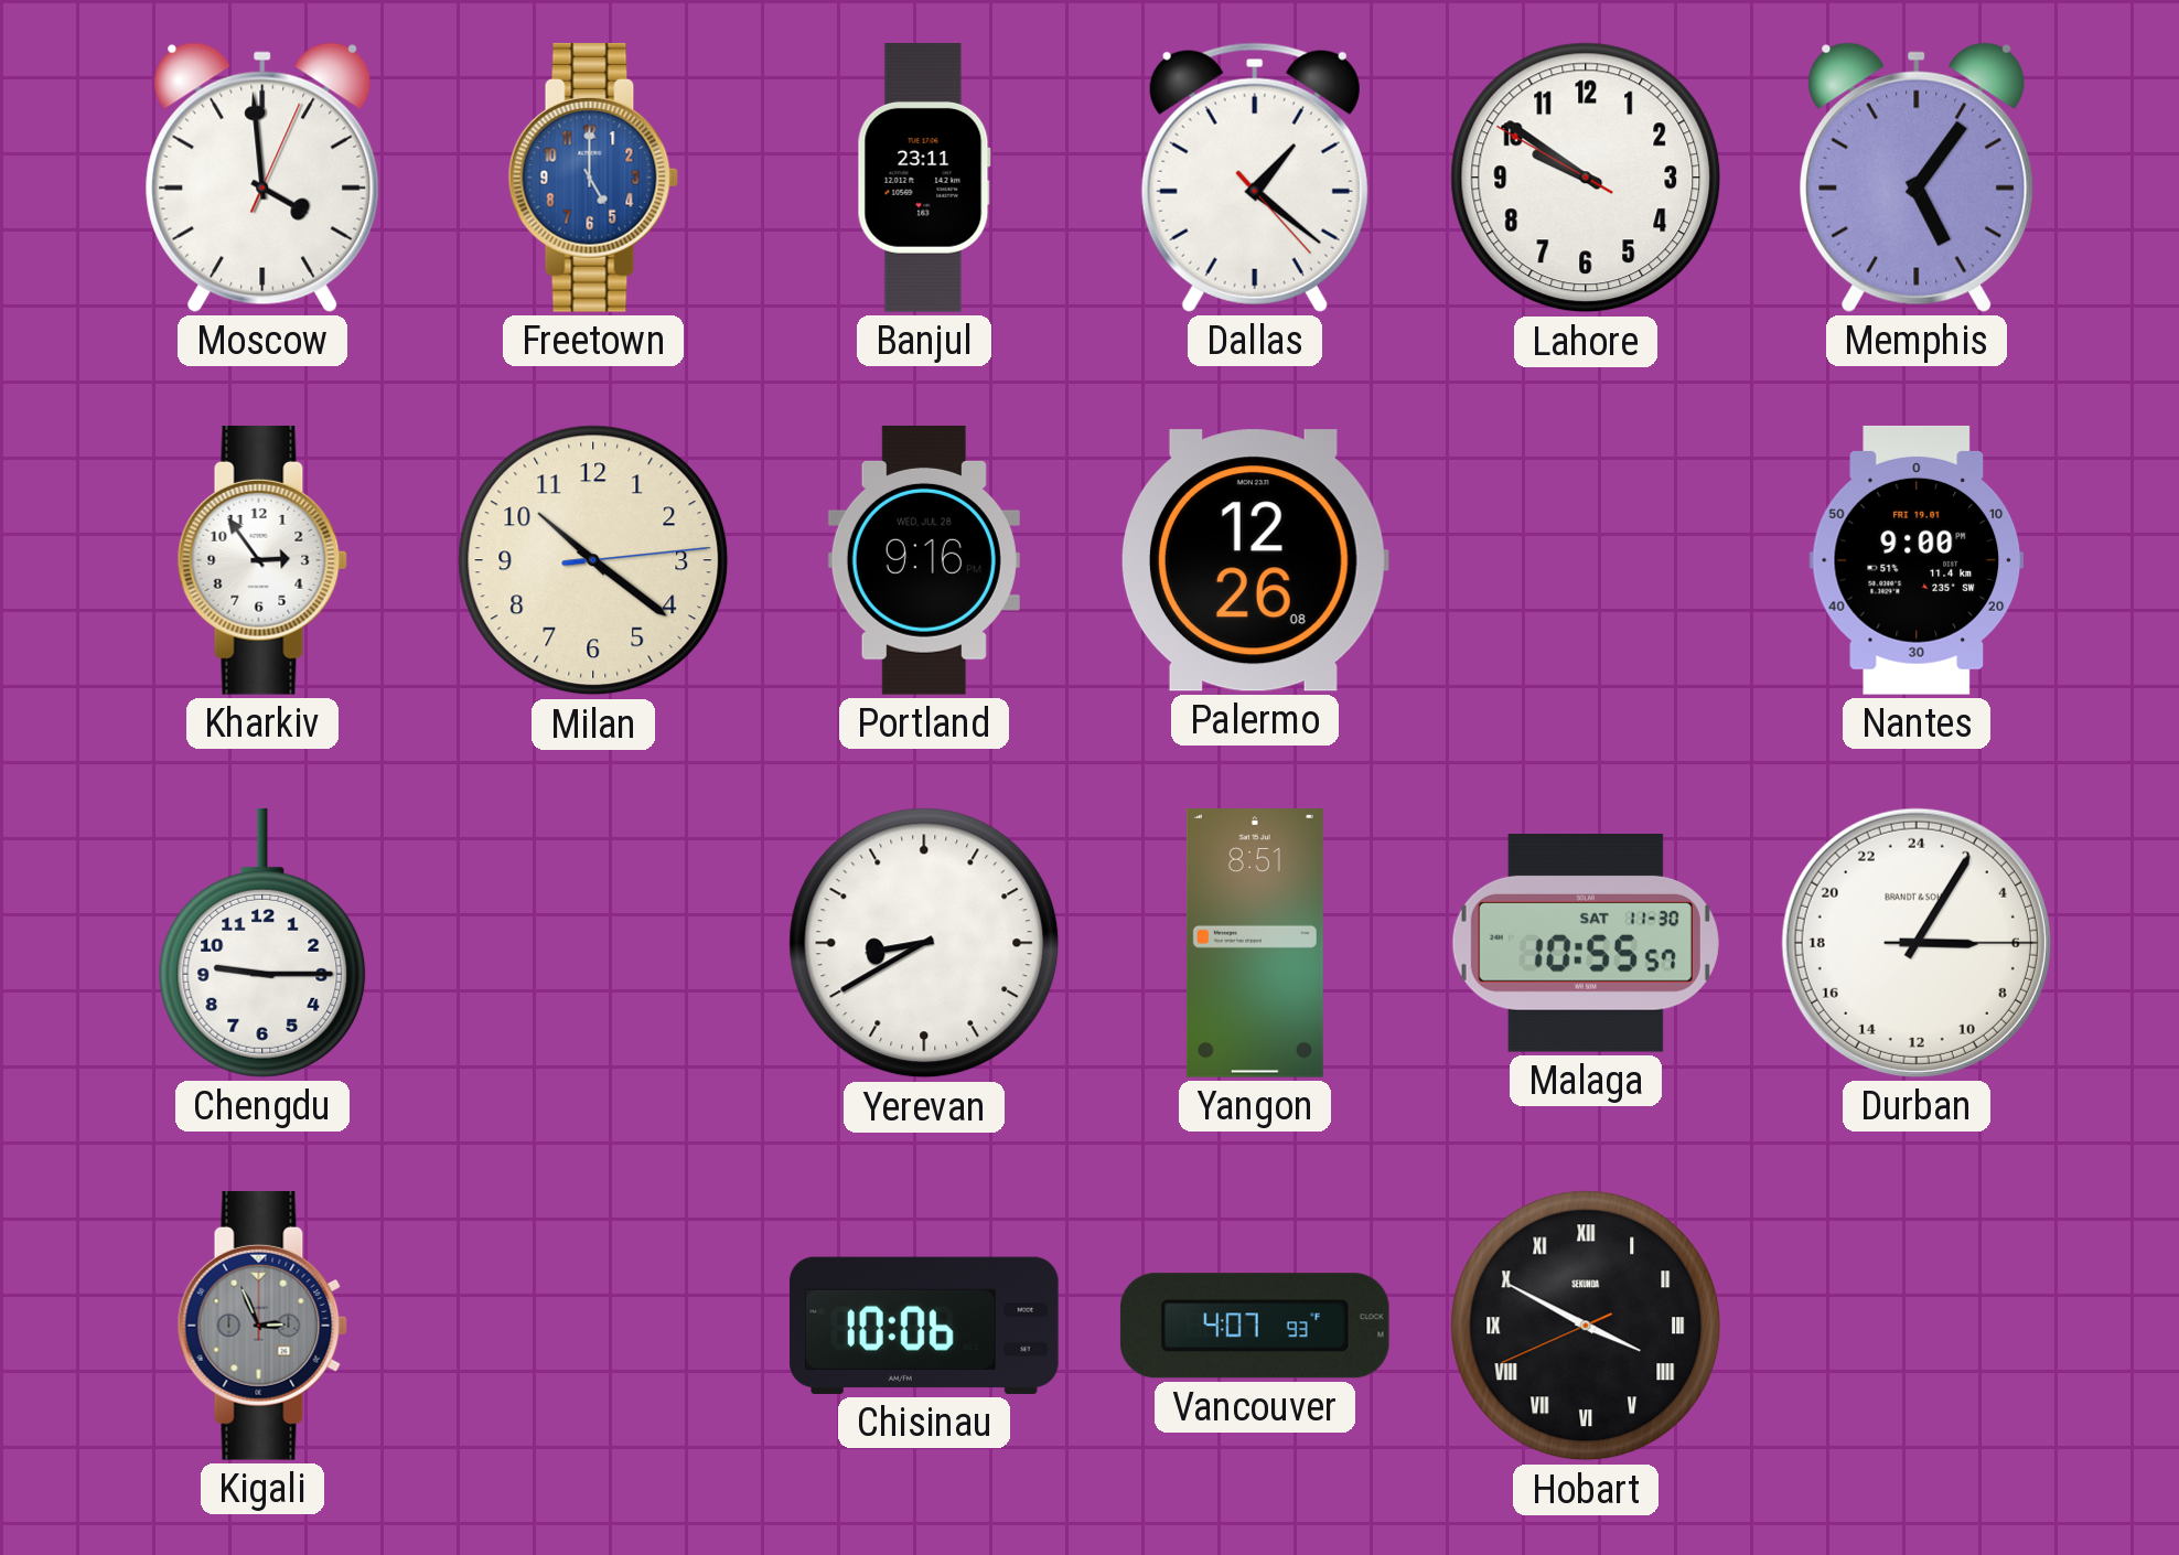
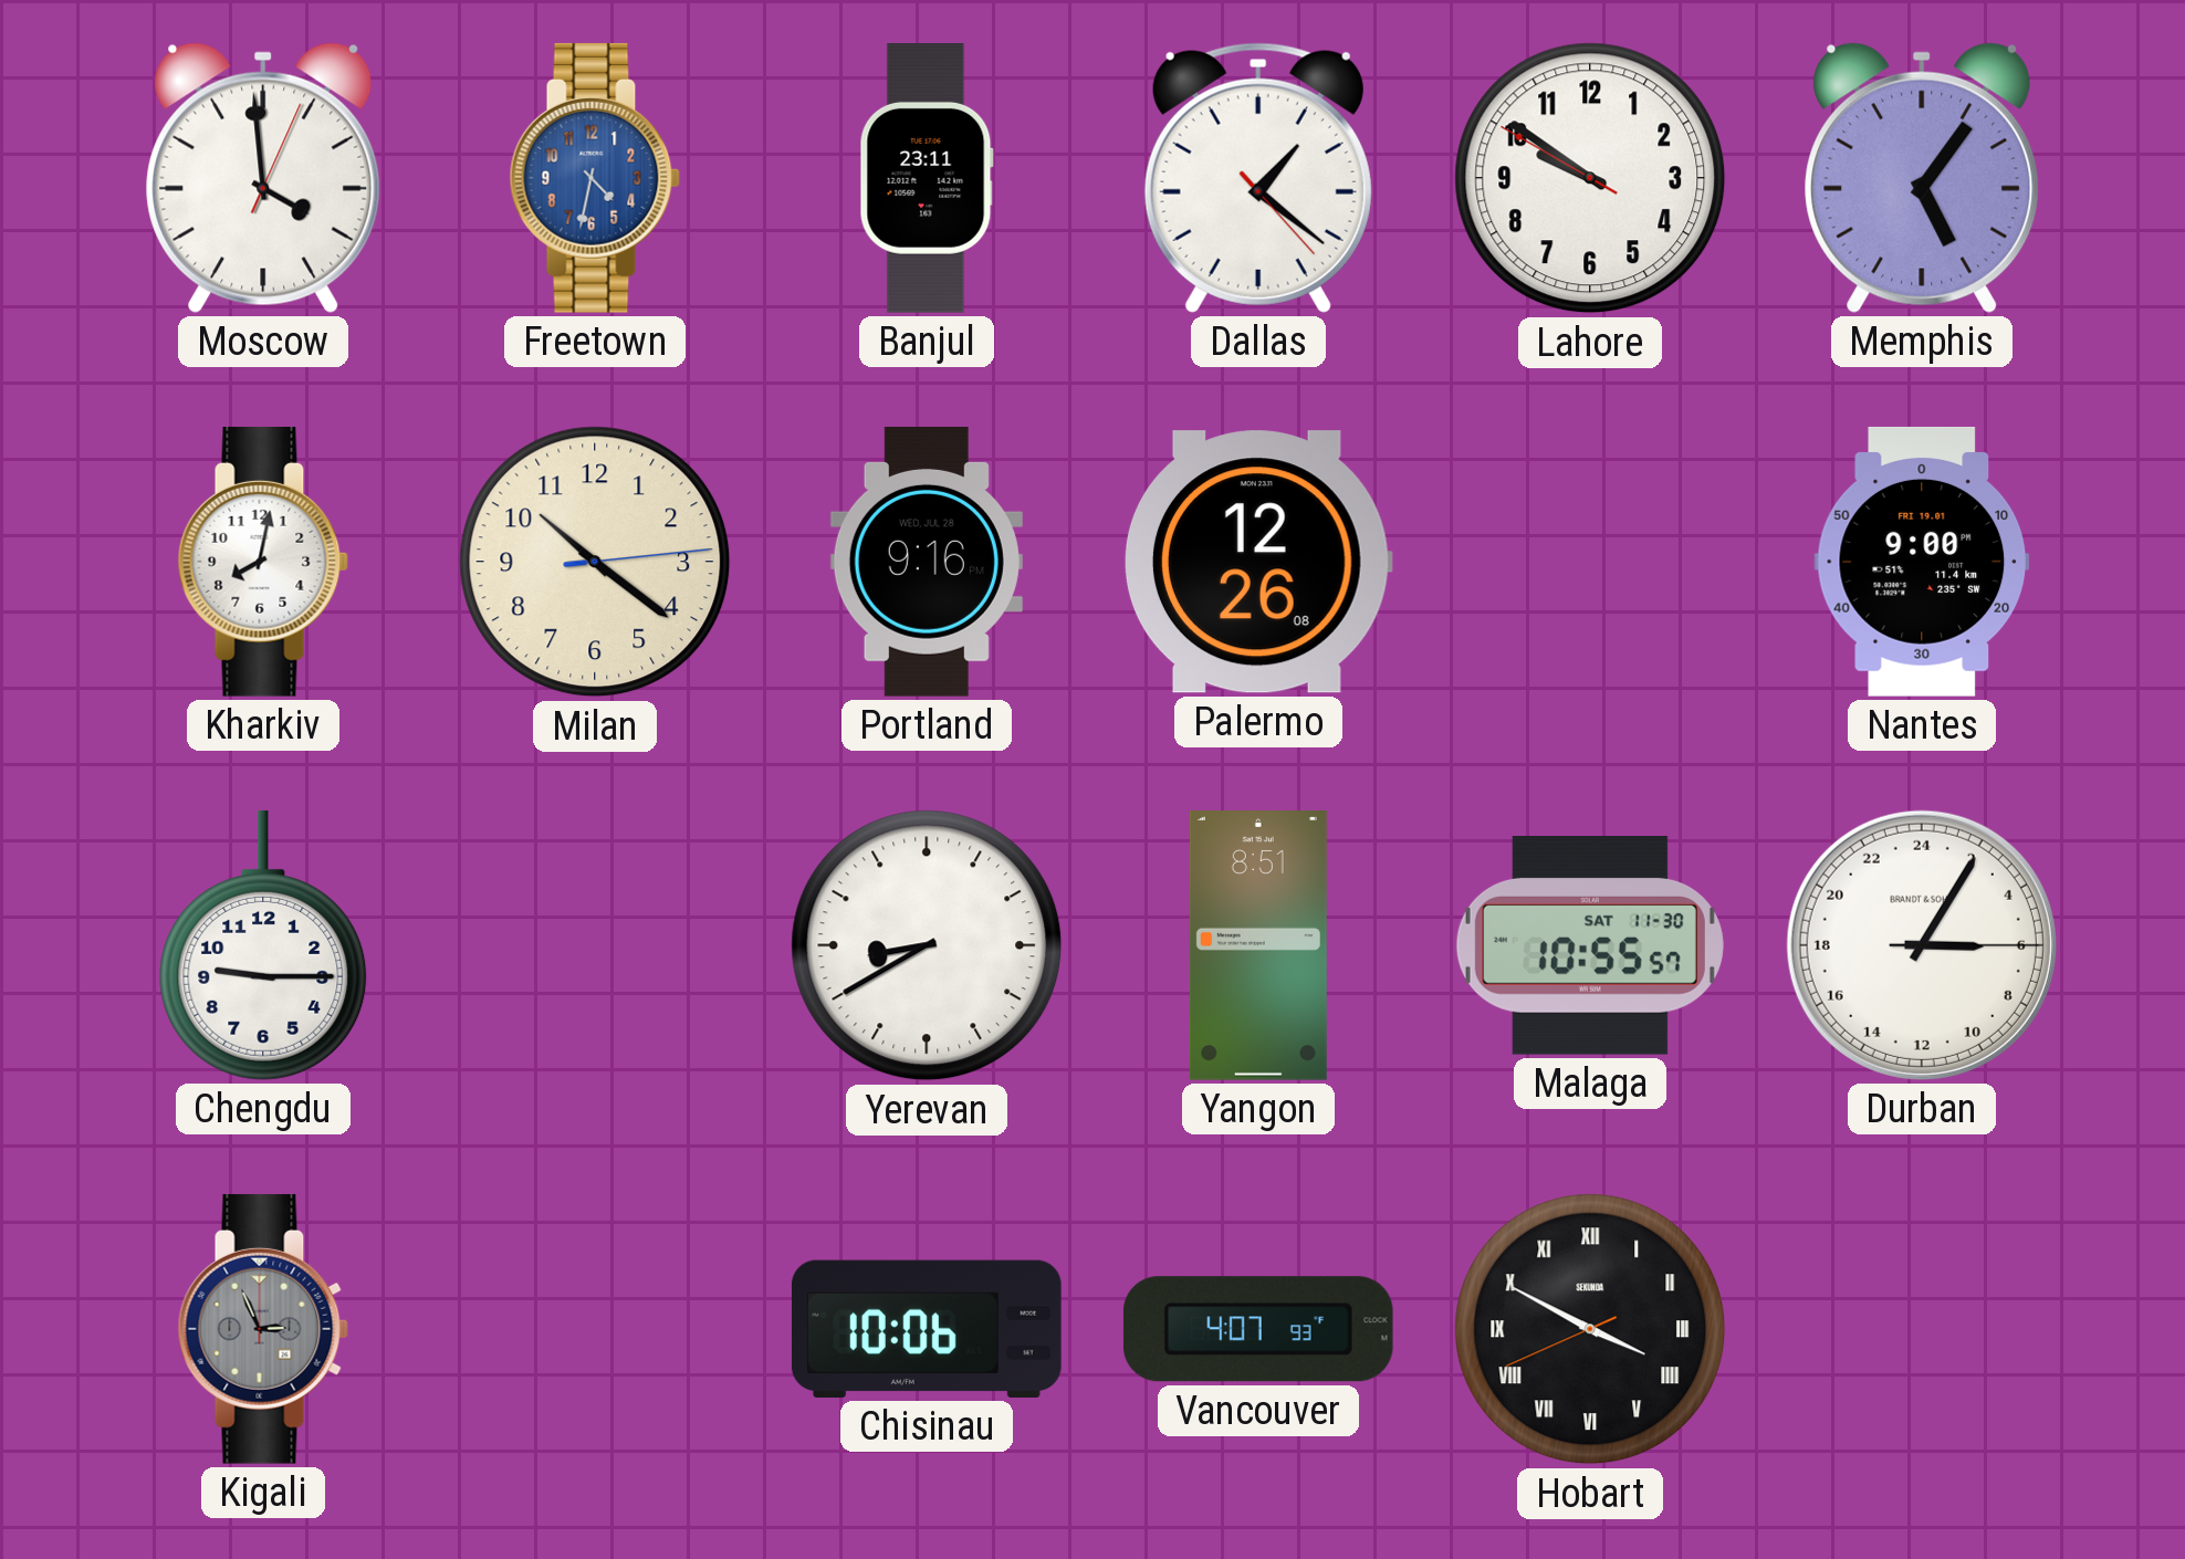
Freetown: 5:00 -> 4:32 (595, 178)
Kharkiv: 2:54 -> 8:02 (263, 562)
